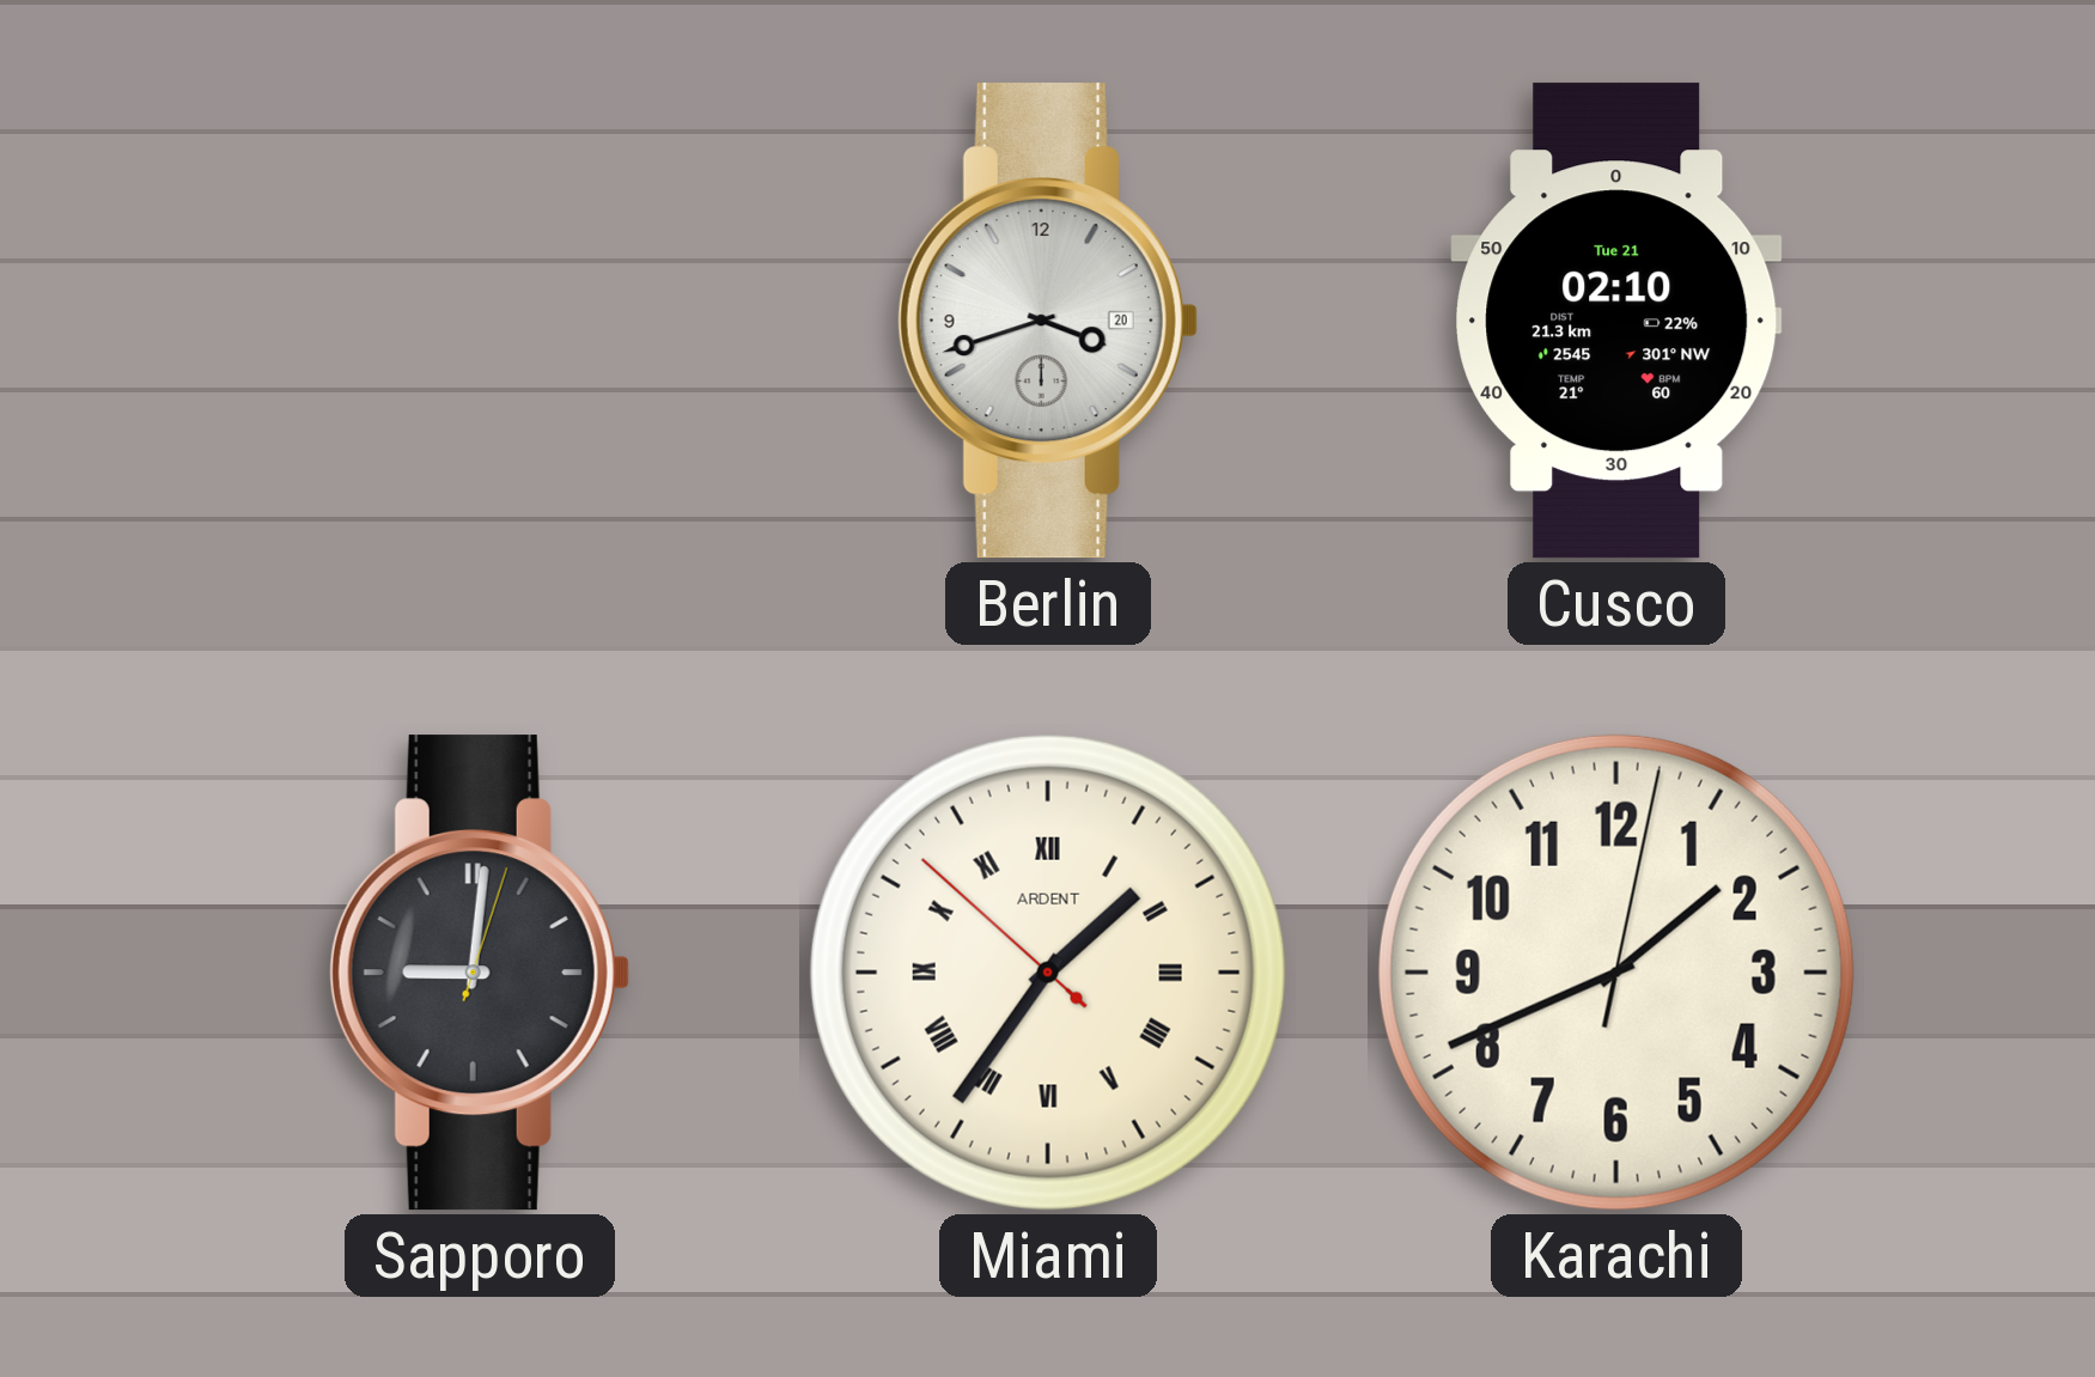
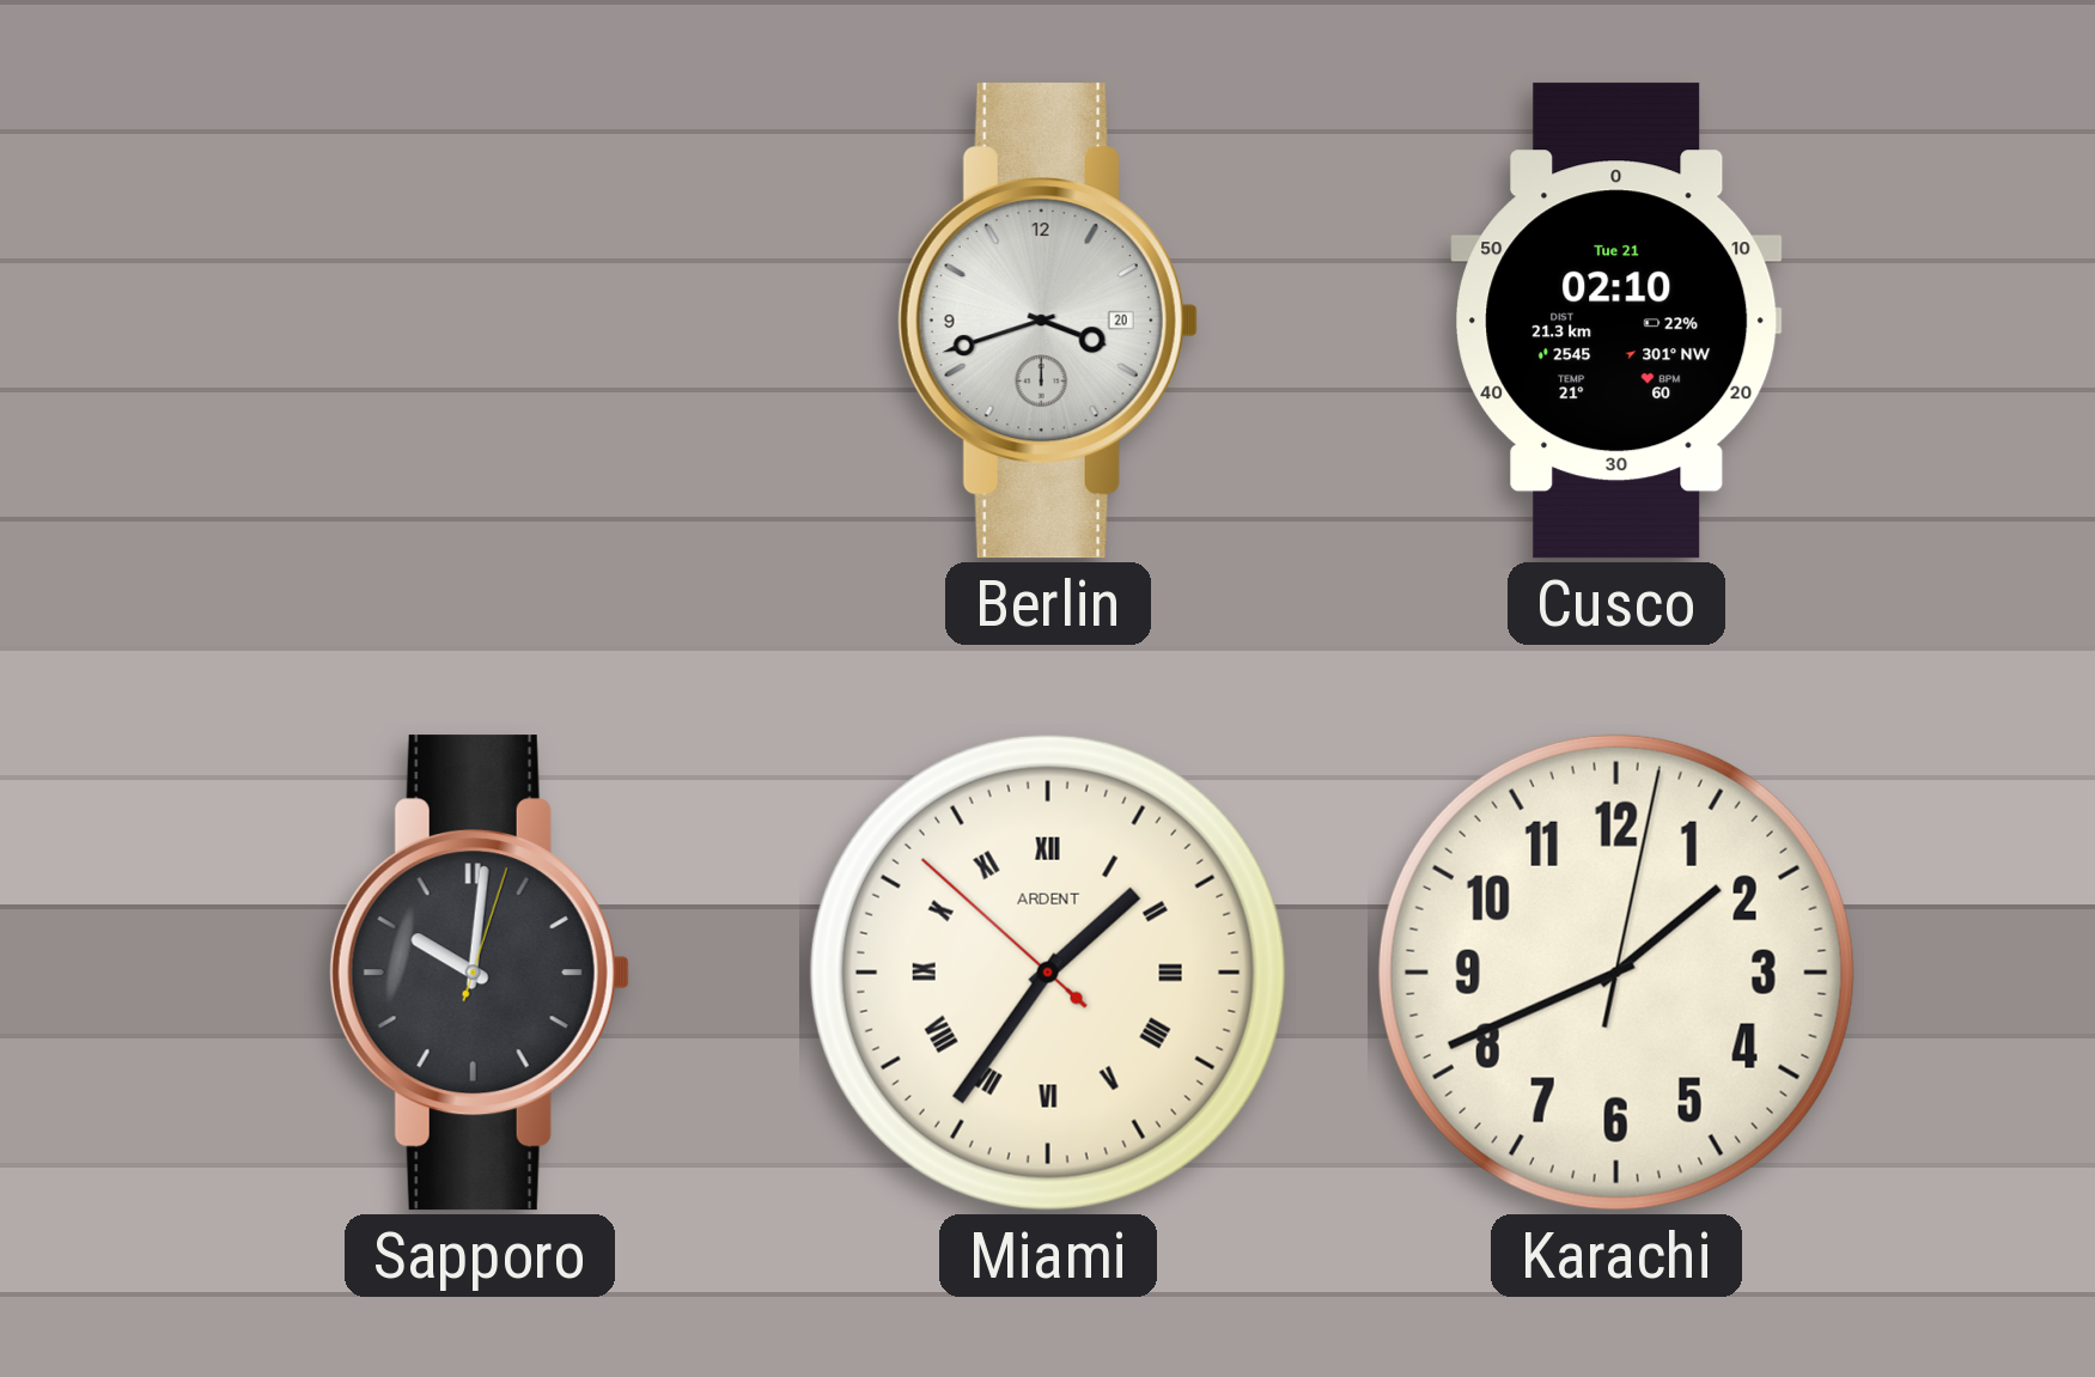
Sapporo: 9:01 -> 10:01 (480, 973)
